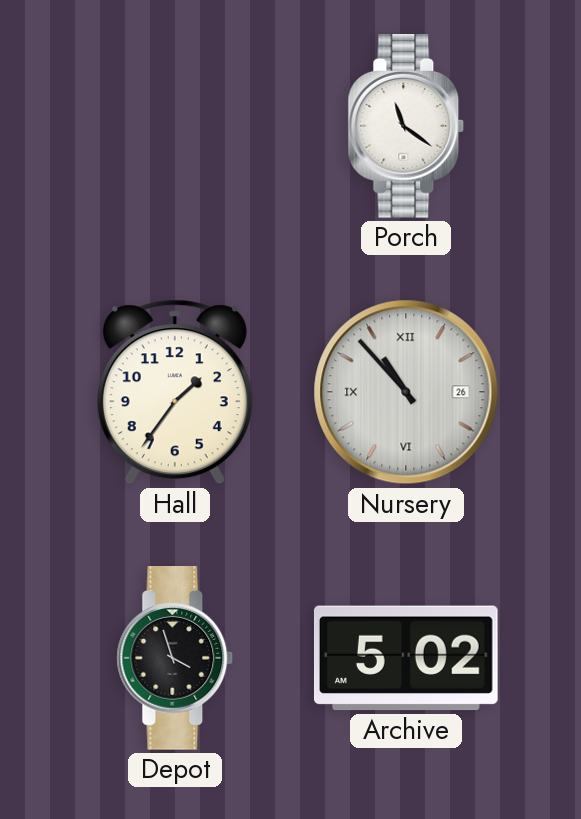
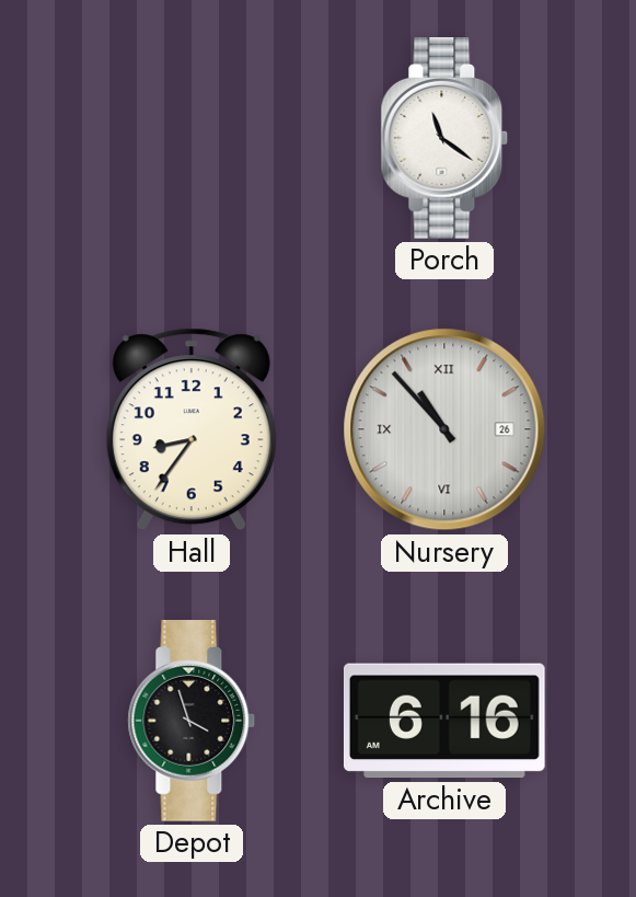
Hall: 1:36 -> 8:36 (192, 429)
Archive: 5:02 -> 6:16 (444, 721)
